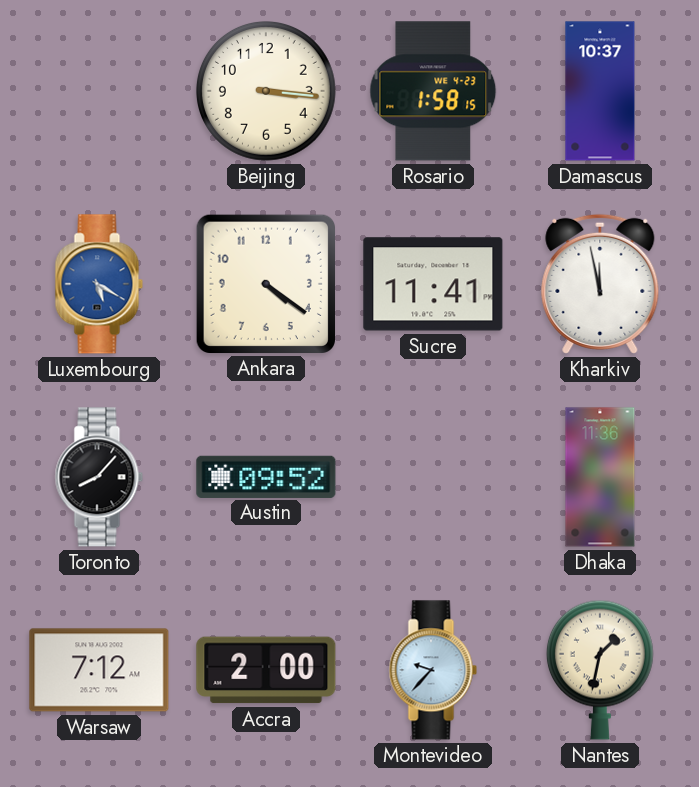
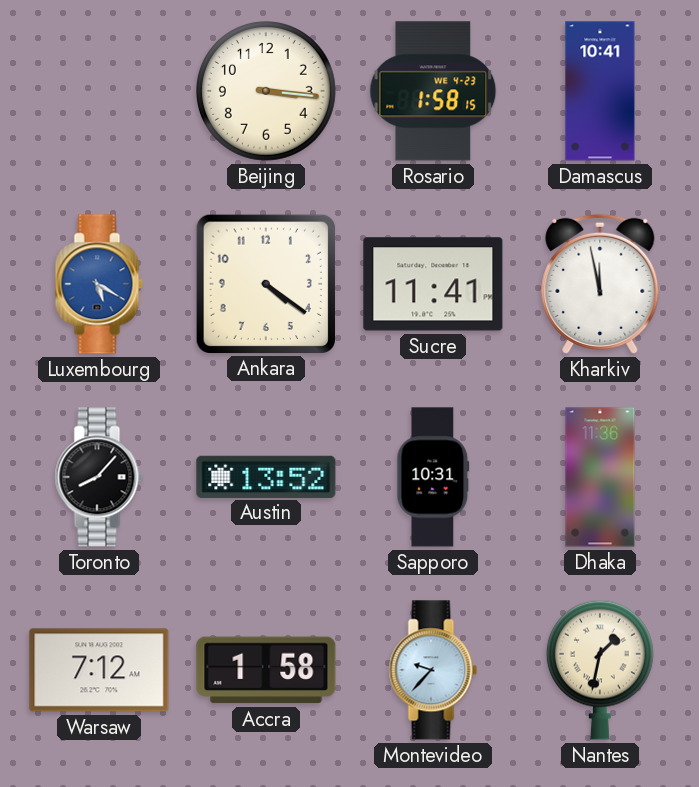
Damascus: 10:37 -> 10:41 (600, 91)
Austin: 09:52 -> 13:52 (266, 476)
Sapporo: none -> 10:31 (433, 477)
Accra: 2:00 -> 1:58 (266, 670)
